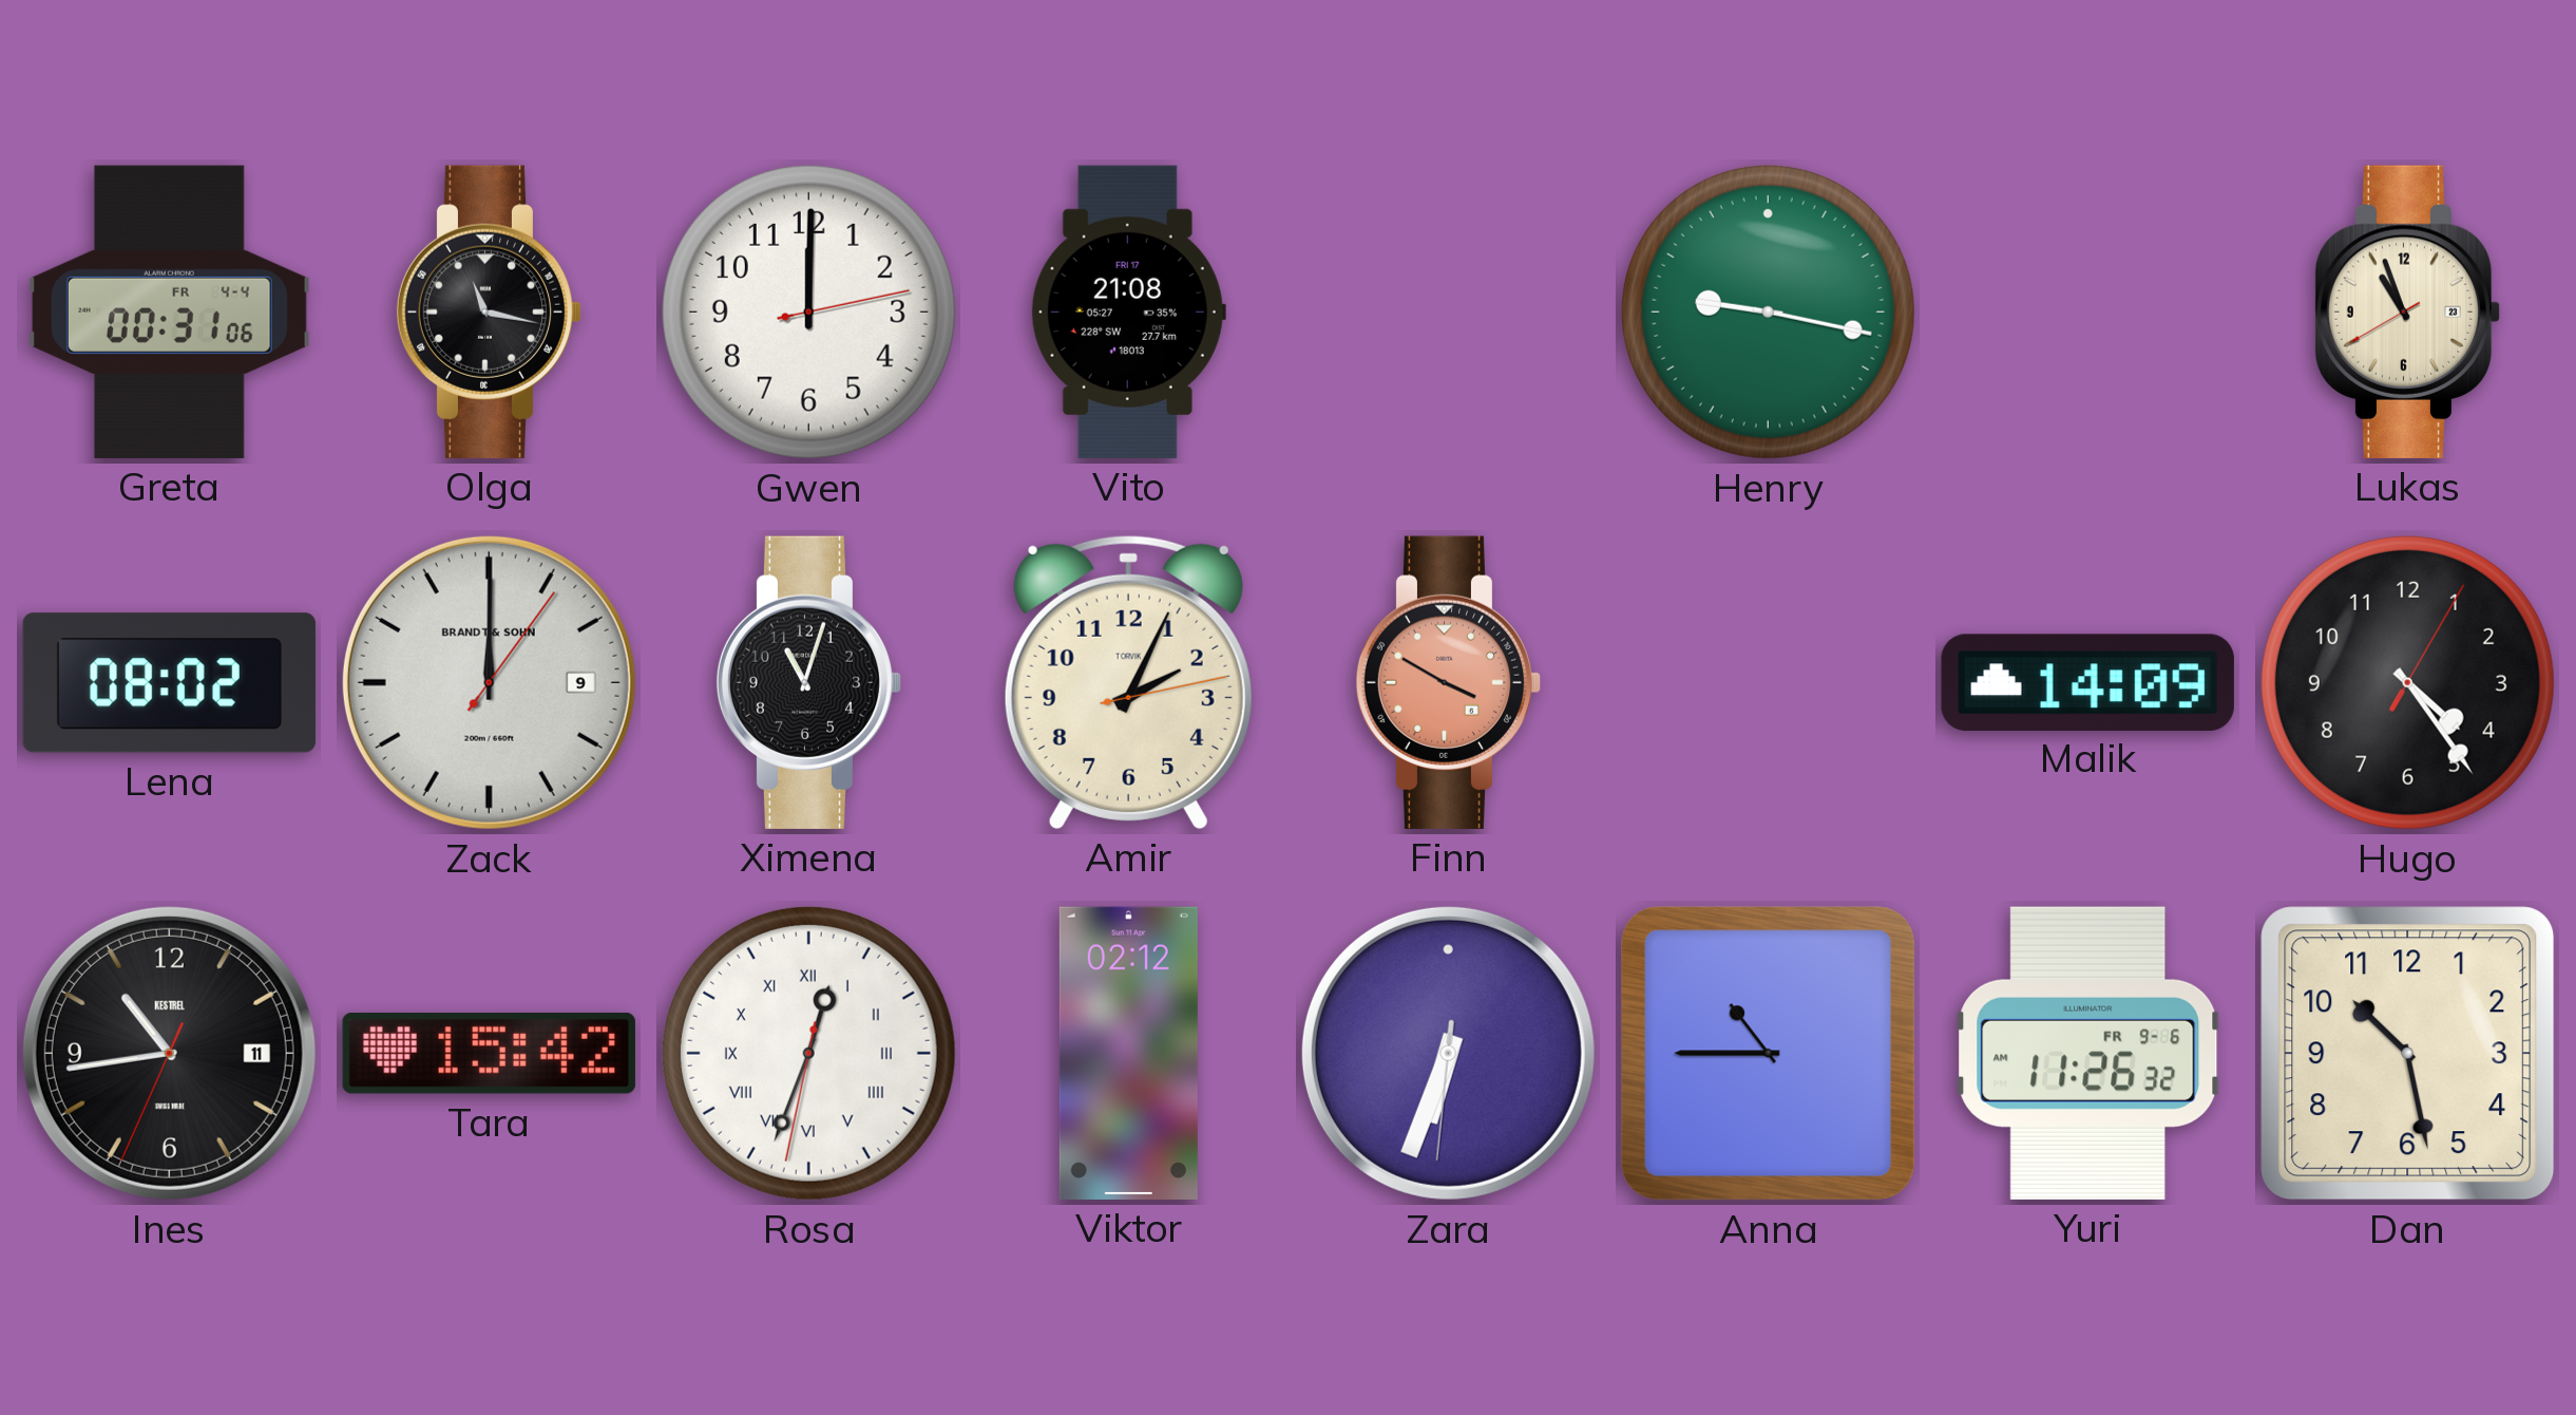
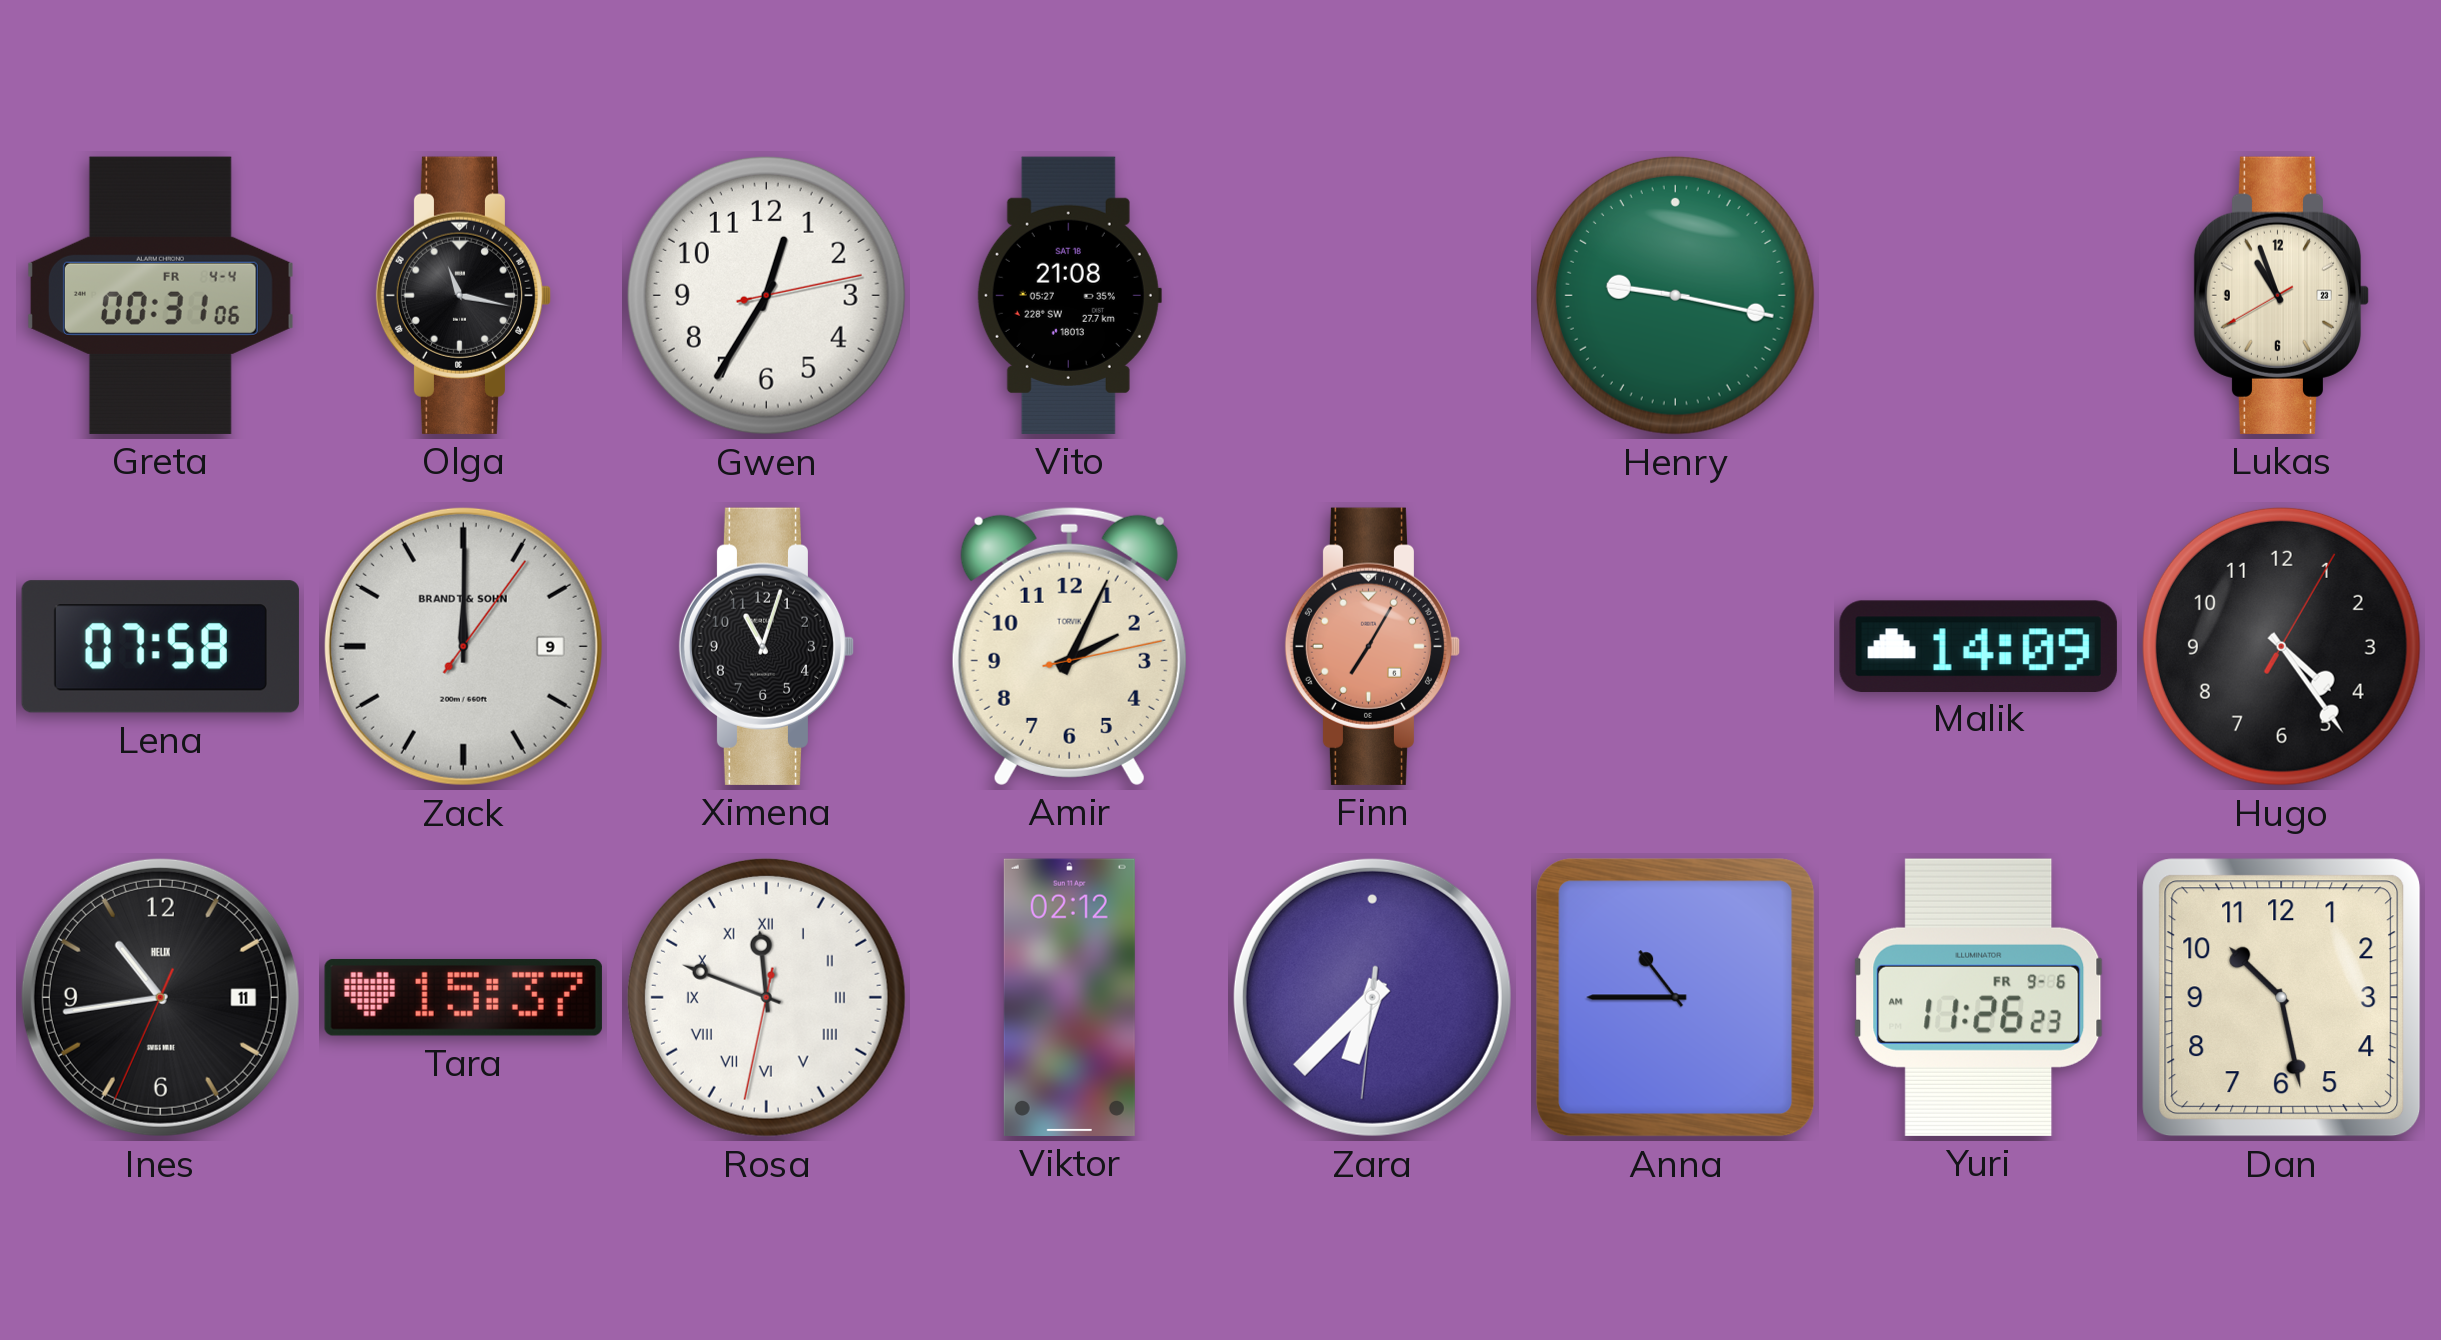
Gwen: 12:00 -> 12:35 (766, 295)
Vito date: FRI 17 -> SAT 18 (1069, 295)
Lena: 08:02 -> 07:58 (160, 647)
Finn: 3:50 -> 7:05 (1373, 646)
Ines brand: KESTREL -> HELIX (160, 997)
Tara: 15:42 -> 15:37 (463, 997)
Rosa: 12:33 -> 11:48 (766, 997)
Zara: 6:33 -> 6:37 (1372, 997)
Yuri: 11:26:32 -> 11:26:23 (1979, 997)
